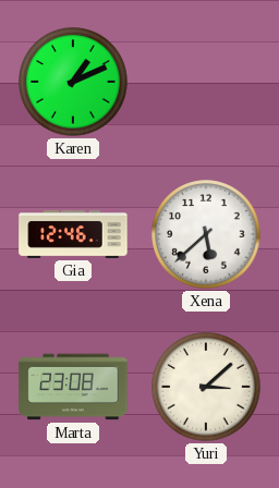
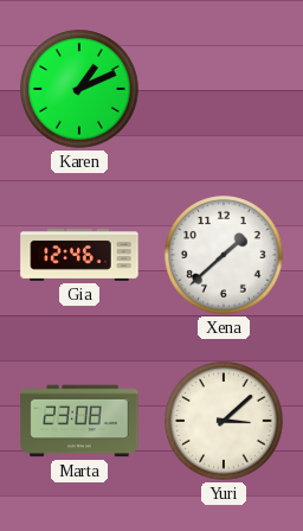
Xena: 5:38 -> 1:38 (224, 255)
